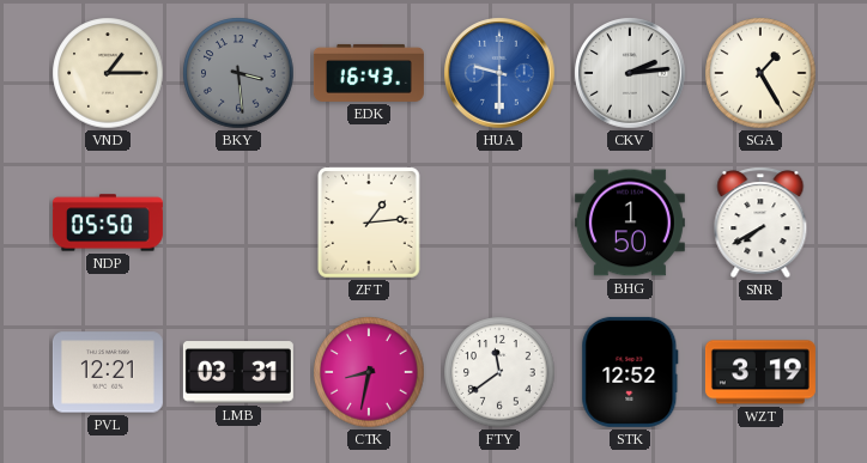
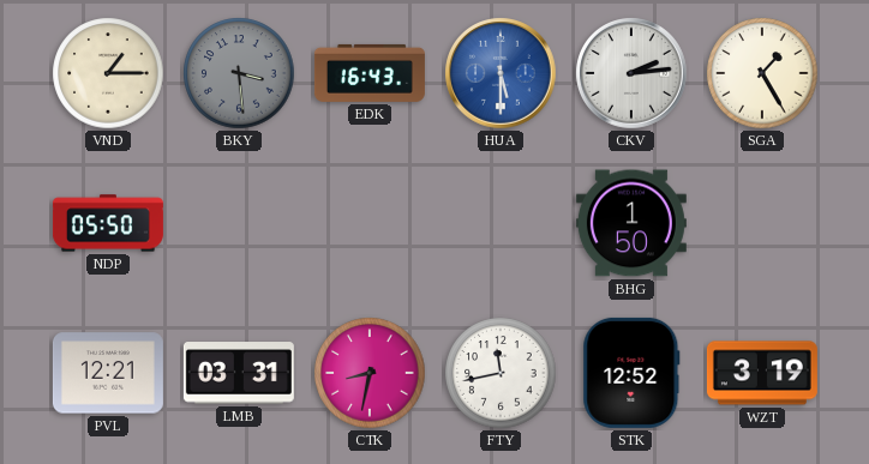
HUA: 9:30 -> 5:30 (501, 73)
ZFT: 1:14 -> none (370, 224)
SNR: 7:40 -> none (760, 223)
FTY: 11:39 -> 11:43 (501, 373)
